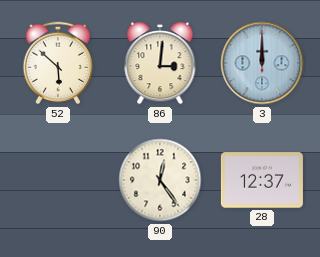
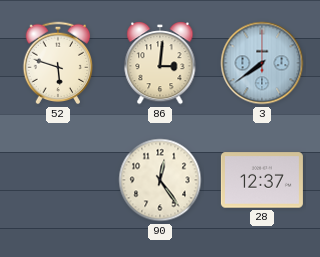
52: 5:52 -> 5:48 (58, 63)
3: 12:00 -> 7:39 (262, 63)
